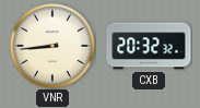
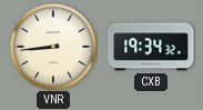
CXB: 20:32 -> 19:34 (151, 47)
